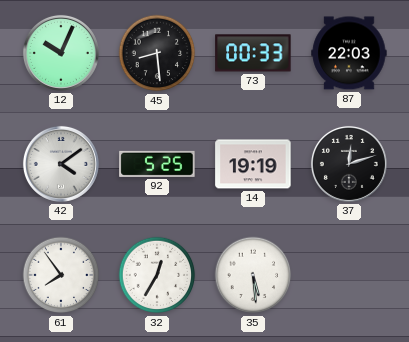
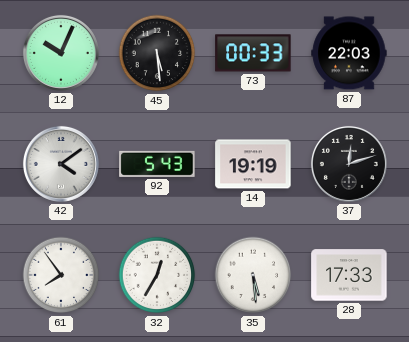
45: 8:29 -> 5:29 (157, 53)
92: 5:25 -> 5:43 (157, 164)
28: none -> 17:33 (349, 275)
